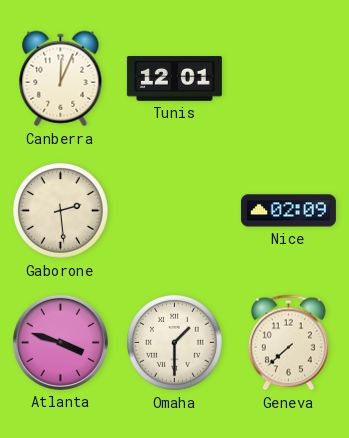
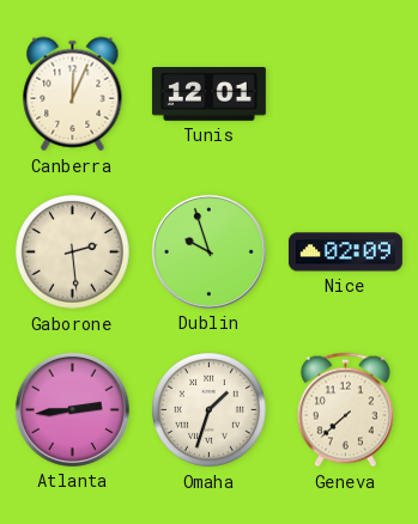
Dublin: none -> 9:57 (208, 251)
Atlanta: 3:48 -> 2:44 (72, 409)
Omaha: 1:30 -> 1:33 (210, 410)
